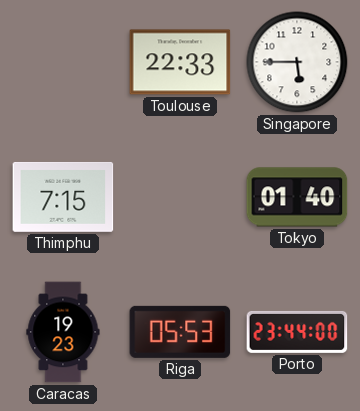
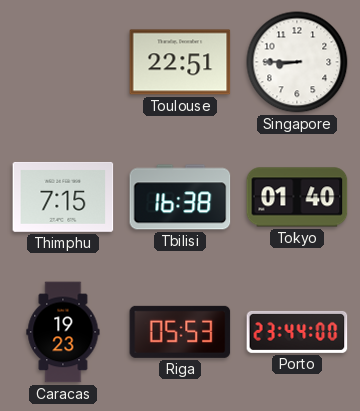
Toulouse: 22:33 -> 22:51 (180, 62)
Singapore: 5:45 -> 8:45 (297, 62)
Tbilisi: none -> 16:38 (180, 197)
